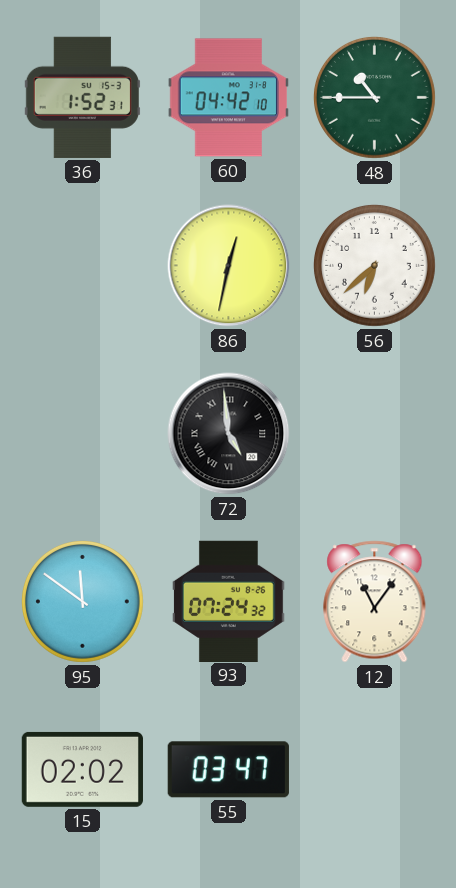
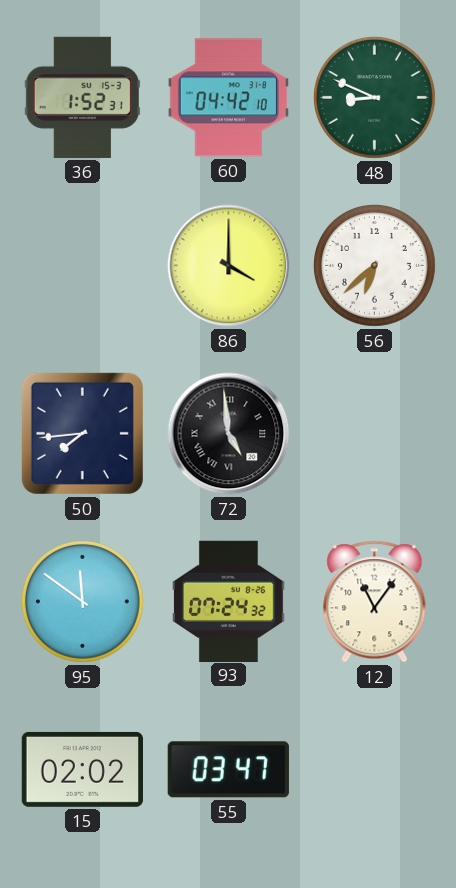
48: 10:45 -> 8:49 (374, 97)
86: 12:32 -> 4:00 (229, 266)
50: none -> 7:44 (82, 433)
